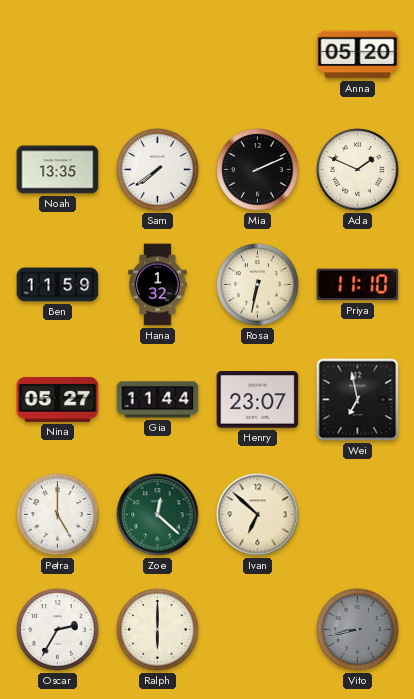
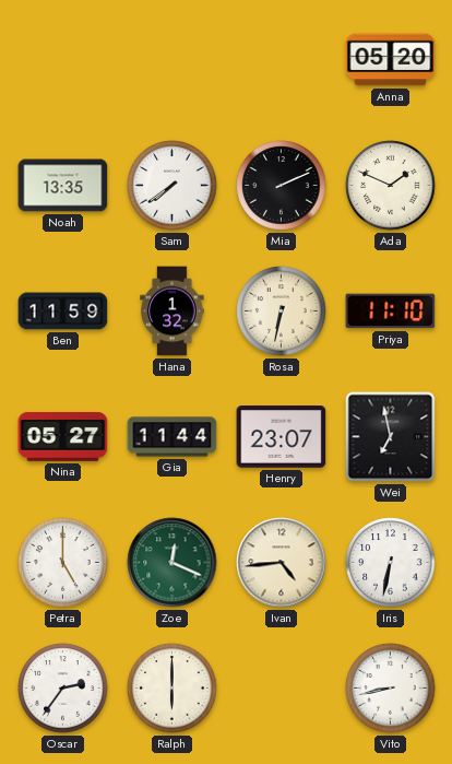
Zoe: 12:22 -> 12:19 (173, 563)
Ivan: 6:52 -> 4:44 (282, 563)
Iris: none -> 6:32 (391, 563)
Oscar: 2:35 -> 2:36 (63, 689)
Vito dial: grey -> white (391, 689)
